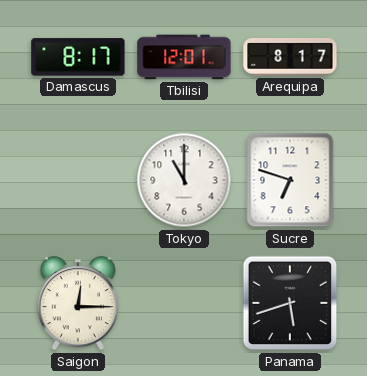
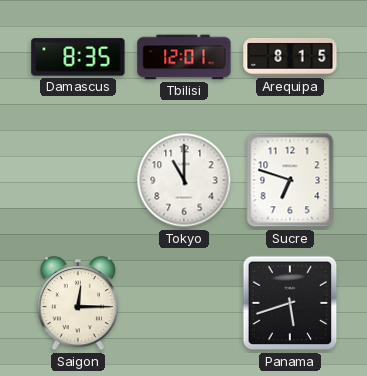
Damascus: 8:17 -> 8:35 (78, 57)
Arequipa: 8:17 -> 8:15 (290, 57)
